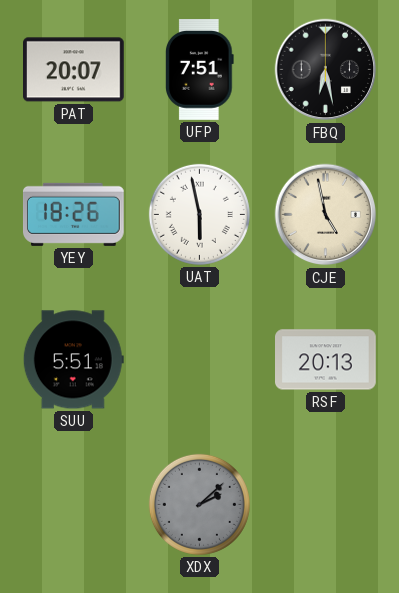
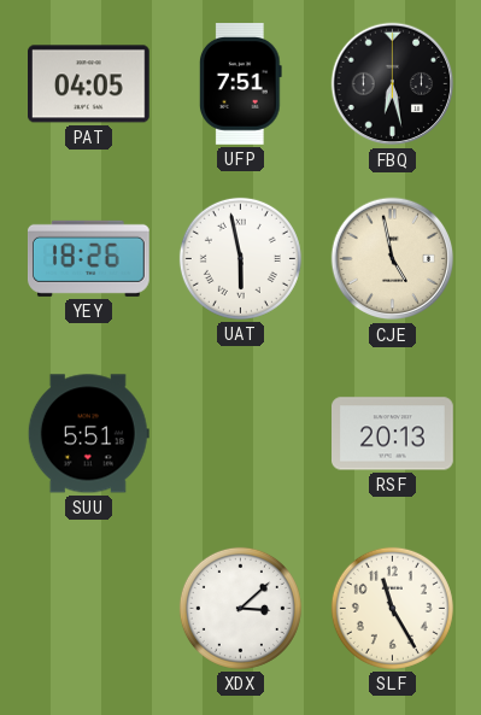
PAT: 20:07 -> 04:05 (89, 84)
XDX: 2:08 -> 3:08 (240, 608)
XDX dial: grey -> white (240, 608)
SLF: none -> 11:25 (392, 608)
